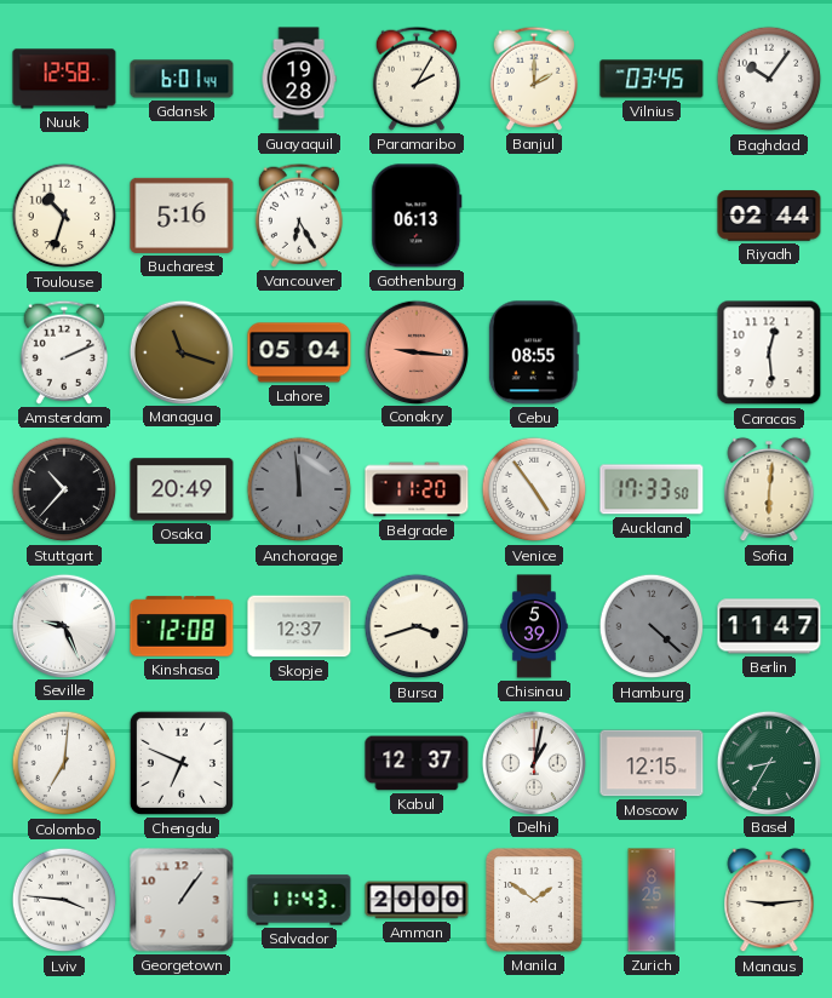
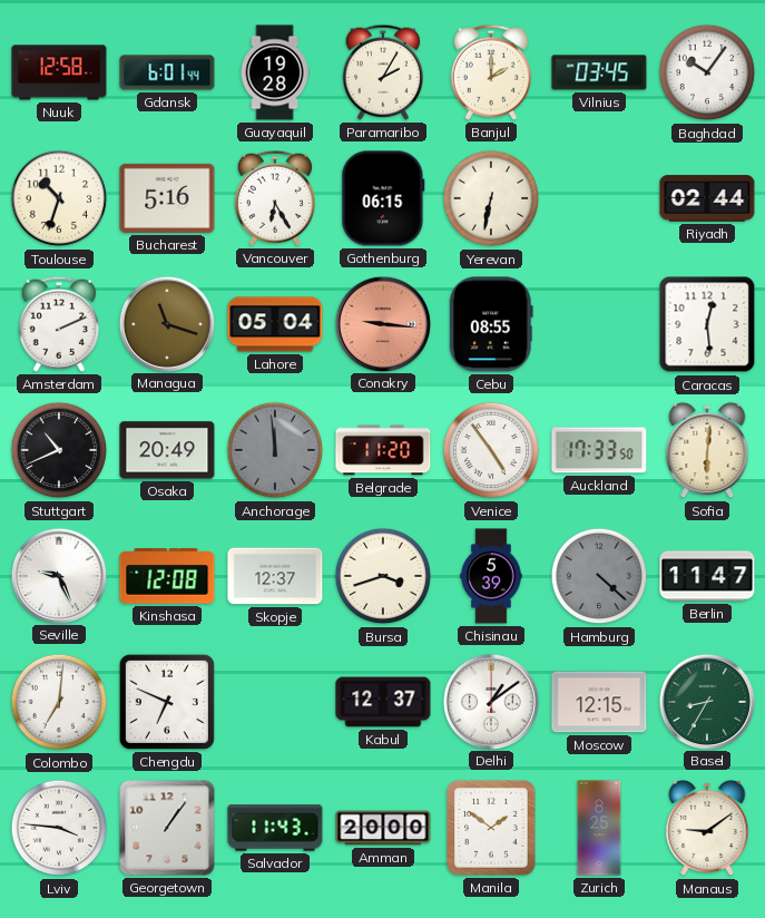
Gothenburg: 06:13 -> 06:15 (383, 198)
Yerevan: none -> 6:32 (491, 198)
Stuttgart: 10:37 -> 10:41 (59, 450)
Delhi: 1:02 -> 1:09 (490, 701)
Manaus: 9:14 -> 9:09 (707, 828)
